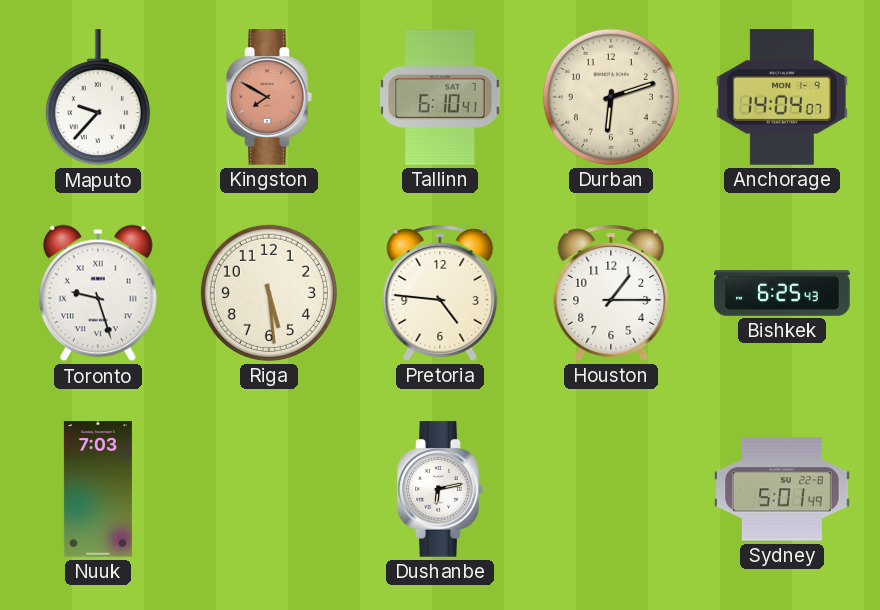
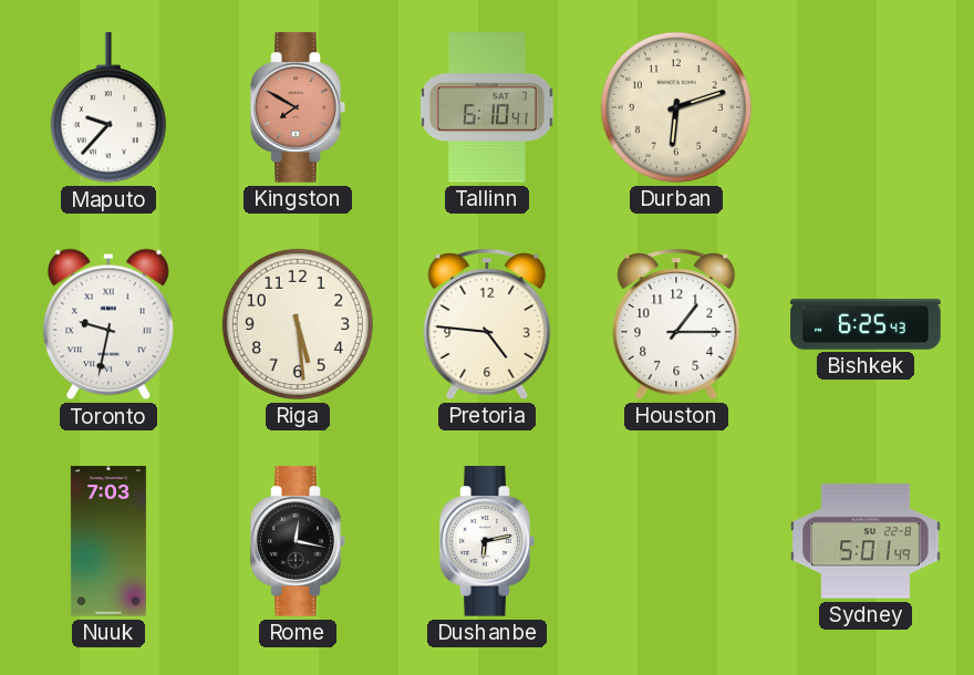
Anchorage: 14:04 -> none (782, 97)
Toronto: 9:27 -> 9:32 (108, 324)
Rome: none -> 12:17 (298, 541)
